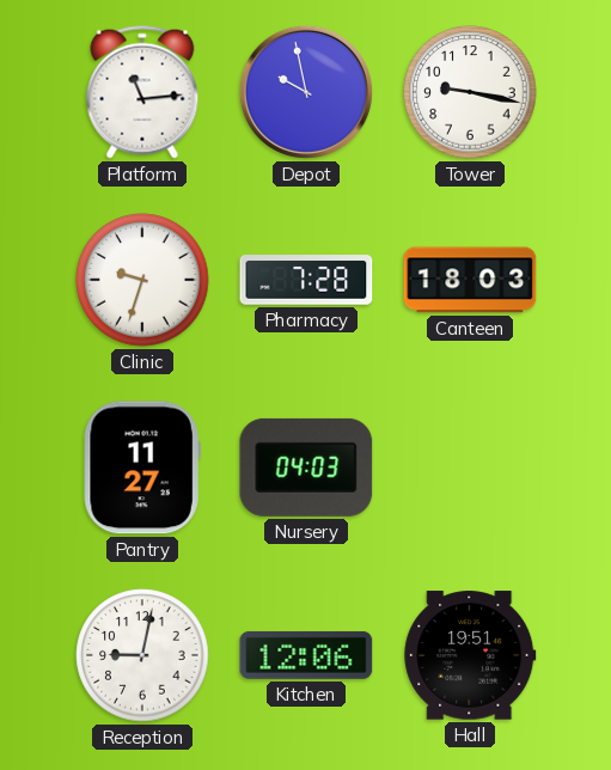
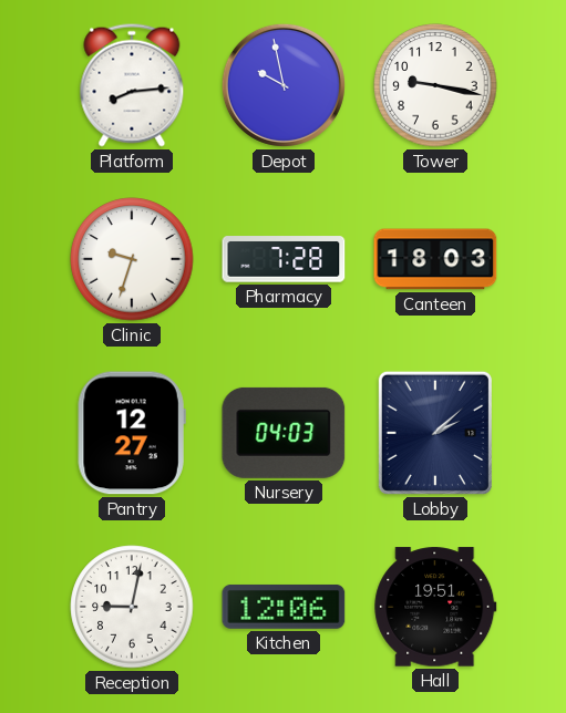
Platform: 11:14 -> 8:14 (132, 85)
Pantry: 11:27 -> 12:27 (132, 433)
Lobby: none -> 2:08 (435, 433)
